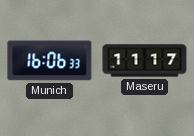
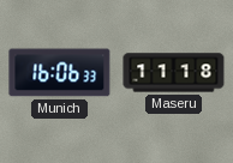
Maseru: 11:17 -> 11:18 (174, 73)
